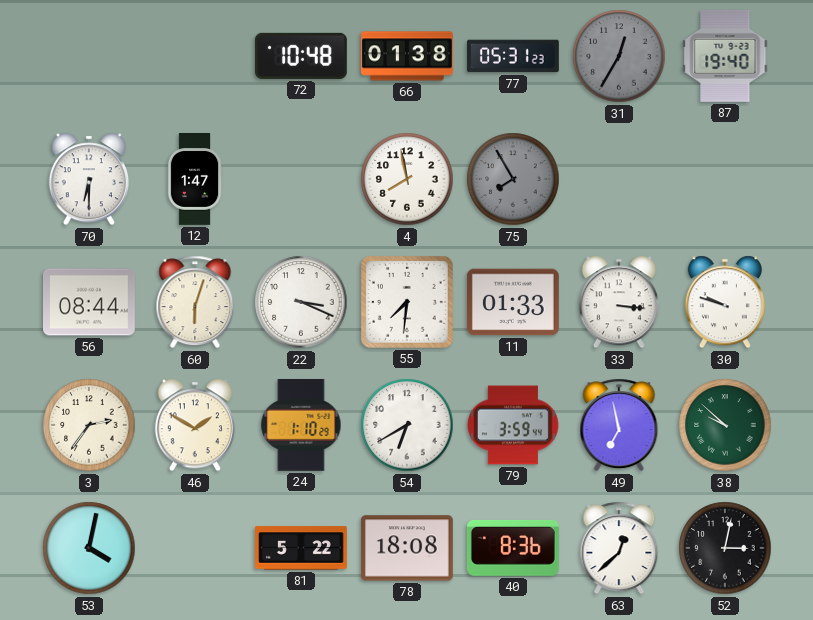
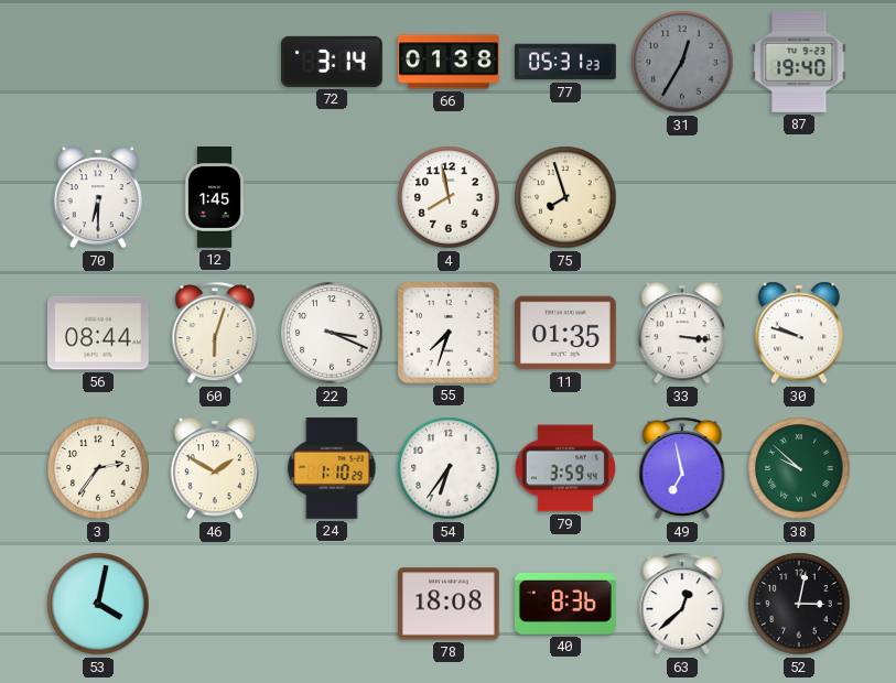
72: 10:48 -> 3:14 (333, 62)
12: 1:47 -> 1:45 (215, 198)
75: 7:55 -> 7:57 (565, 197)
75 dial: grey -> cream (565, 197)
55: 7:31 -> 7:33 (449, 333)
11: 01:33 -> 01:35 (565, 333)
54: 6:40 -> 6:36 (449, 468)
81: 5:22 -> none (302, 548)
